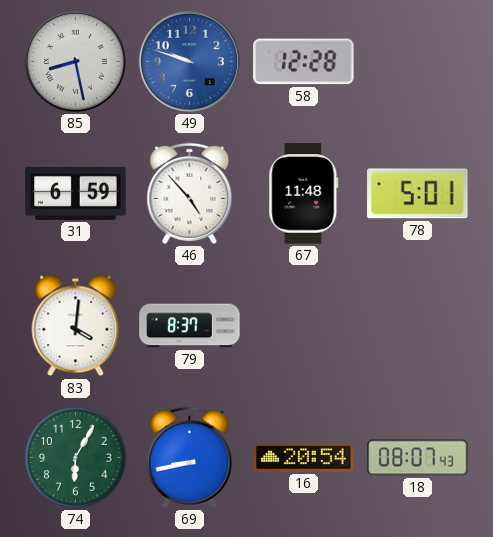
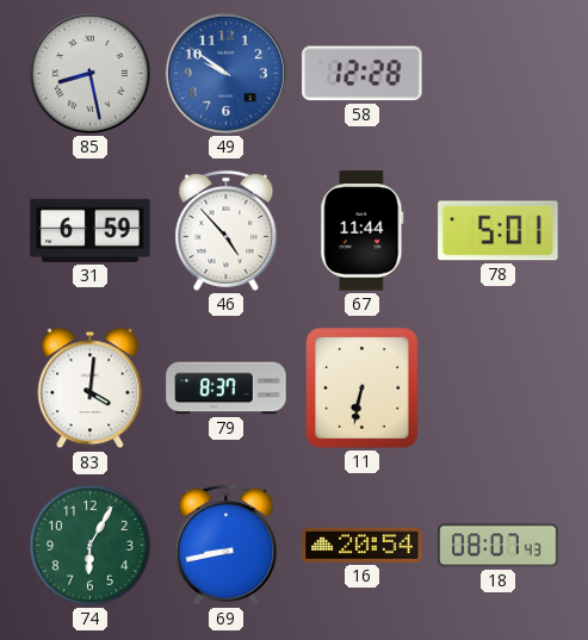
49: 9:48 -> 9:51 (225, 73)
67: 11:48 -> 11:44 (363, 231)
11: none -> 6:32 (363, 389)
